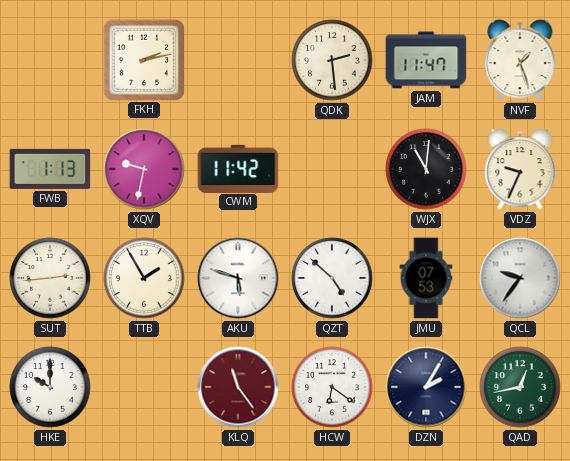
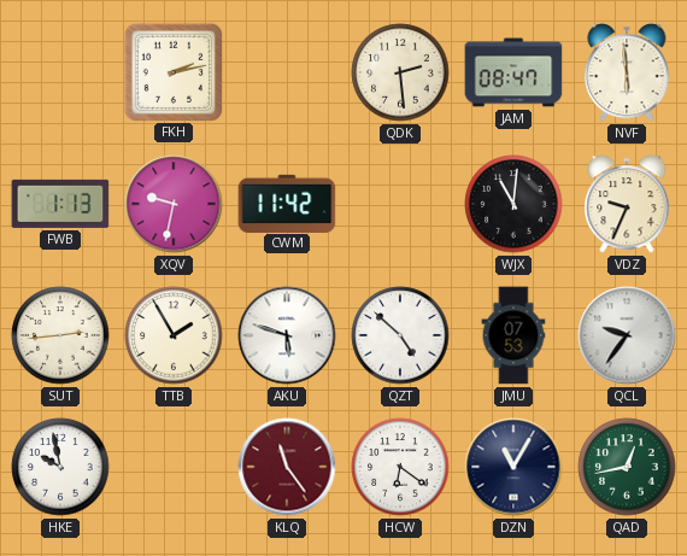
JAM: 11:47 -> 08:47 (513, 72)
NVF: 1:27 -> 5:59 (627, 72)
HKE: 10:00 -> 9:58 (60, 467)
DZN: 2:05 -> 11:05 (513, 467)
